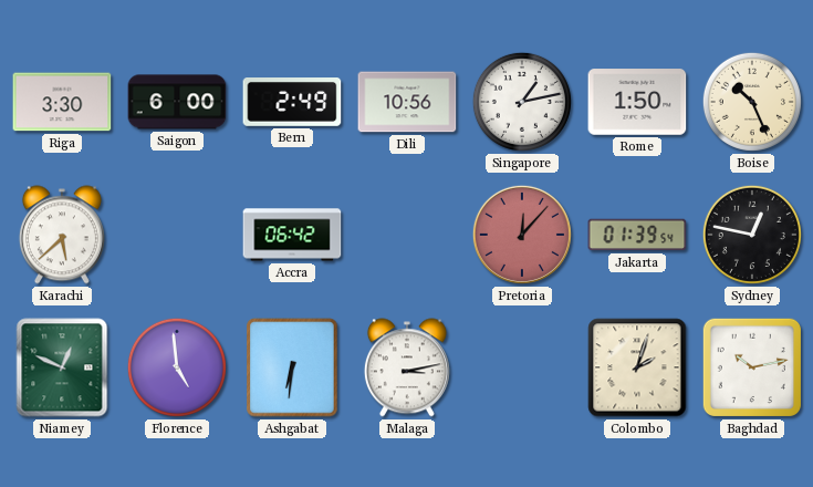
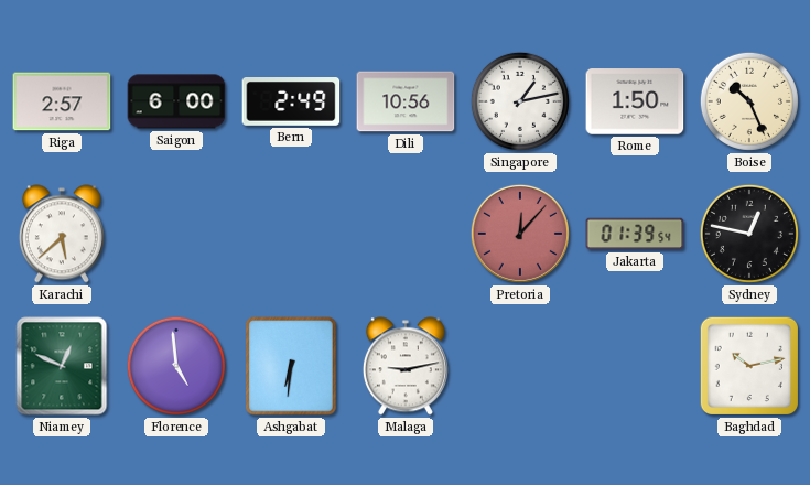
Riga: 3:30 -> 2:57 (62, 101)
Accra: 06:42 -> none (292, 235)
Malaga: 3:13 -> 9:13 (406, 366)
Colombo: 2:03 -> none (637, 367)
